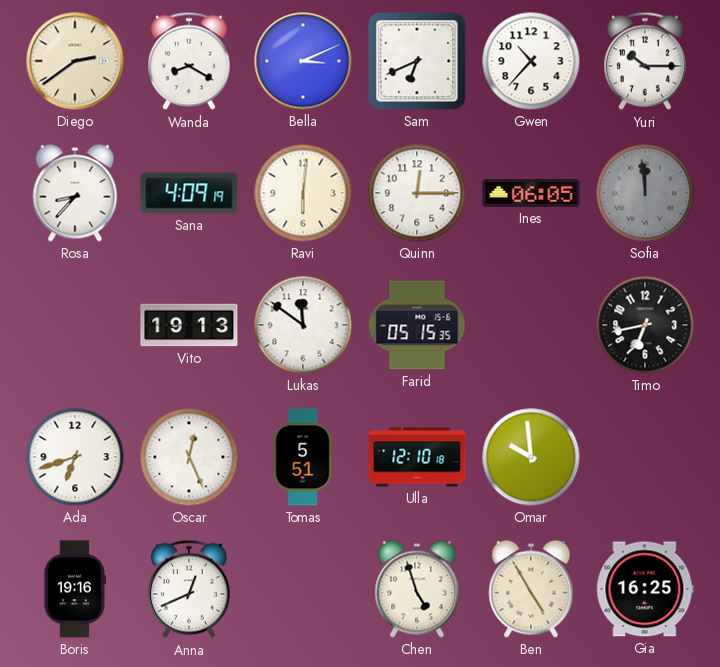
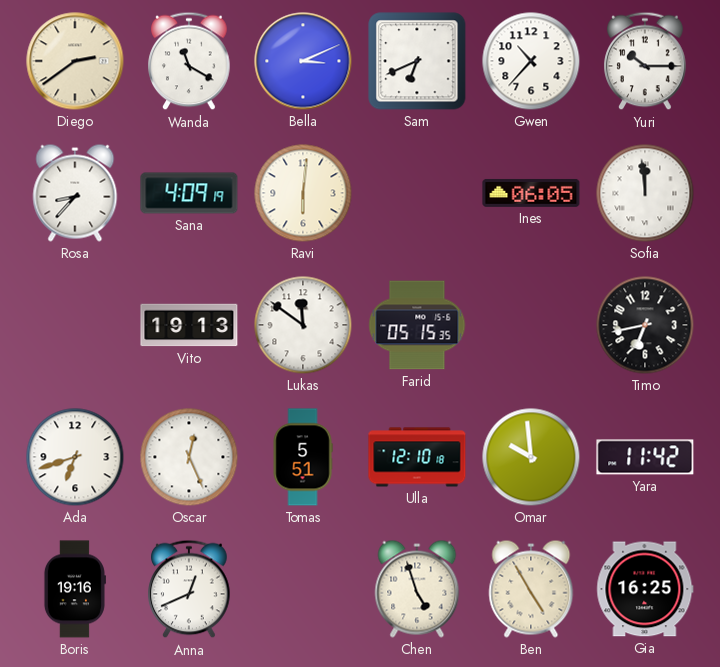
Wanda: 8:20 -> 11:20 (189, 61)
Quinn: 12:15 -> none (417, 193)
Sofia dial: grey -> white (645, 193)
Yara: none -> 11:42 (645, 457)
